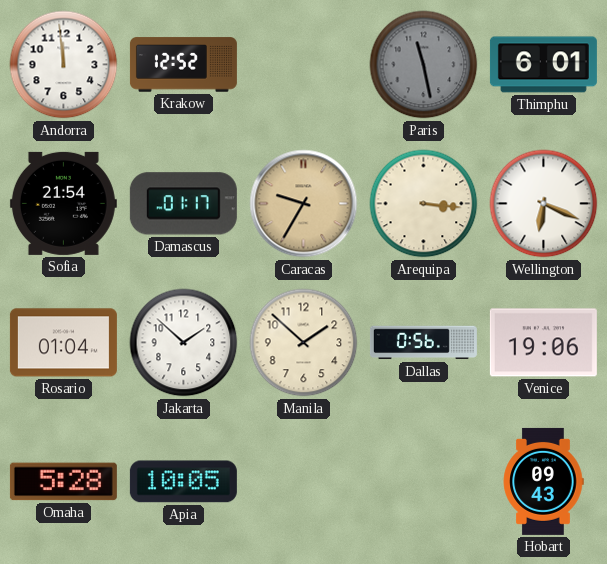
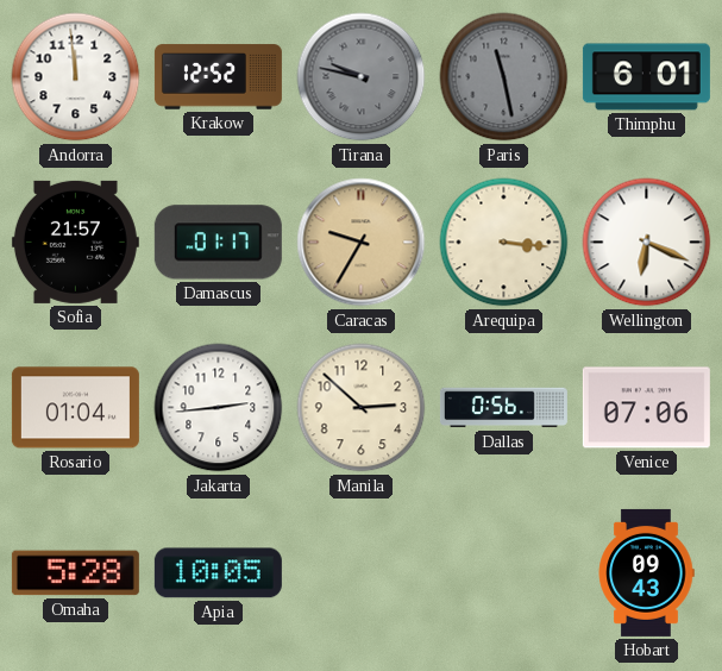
Tirana: none -> 9:47 (362, 77)
Sofia: 21:54 -> 21:57 (75, 242)
Jakarta: 1:52 -> 2:44 (219, 408)
Manila: 1:52 -> 2:52 (362, 408)
Venice: 19:06 -> 07:06 (646, 408)
